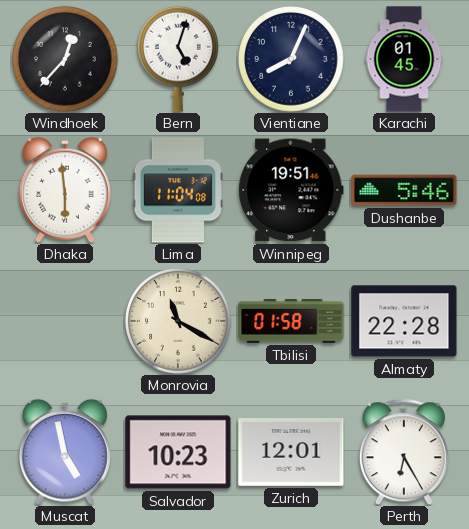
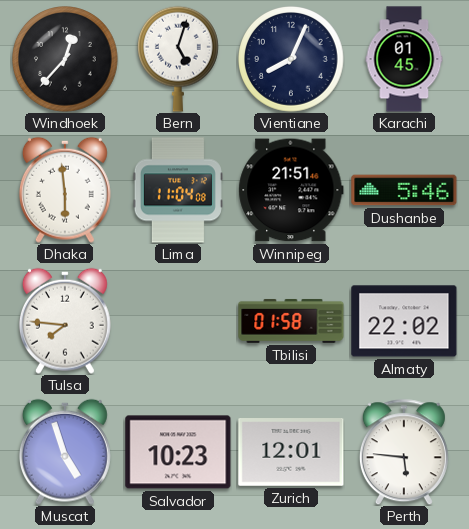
Winnipeg: 19:51 -> 21:51 (291, 190)
Tulsa: none -> 7:46 (65, 321)
Monrovia: 11:20 -> none (178, 321)
Almaty: 22:28 -> 22:02 (404, 321)
Muscat: 4:58 -> 4:57 (65, 452)
Perth: 6:25 -> 5:46 (404, 452)
